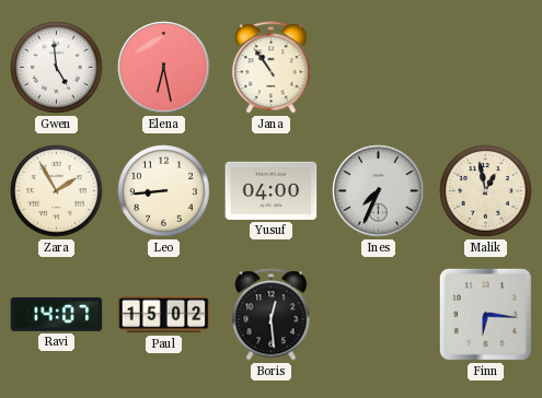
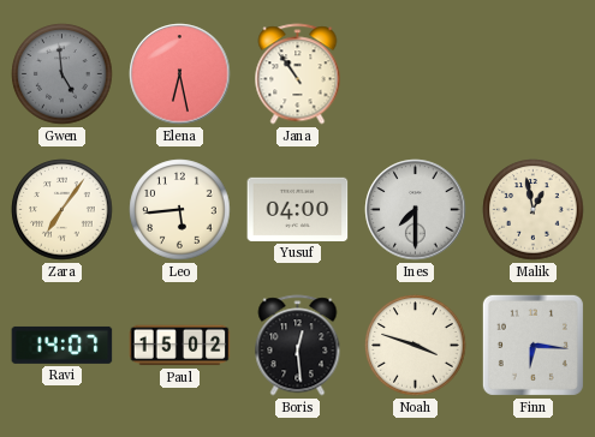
Gwen dial: white -> grey (63, 74)
Zara: 1:55 -> 7:06 (63, 210)
Leo: 8:44 -> 5:44 (180, 210)
Ines: 7:34 -> 7:30 (416, 210)
Noah: none -> 3:48 (416, 346)
